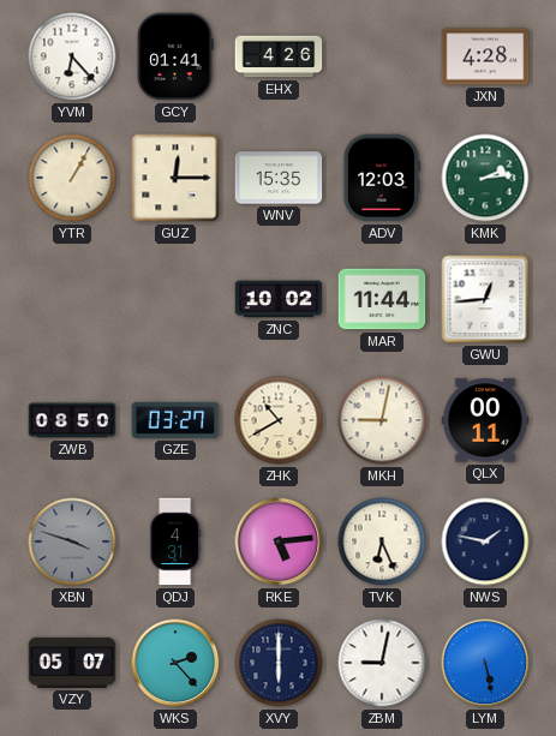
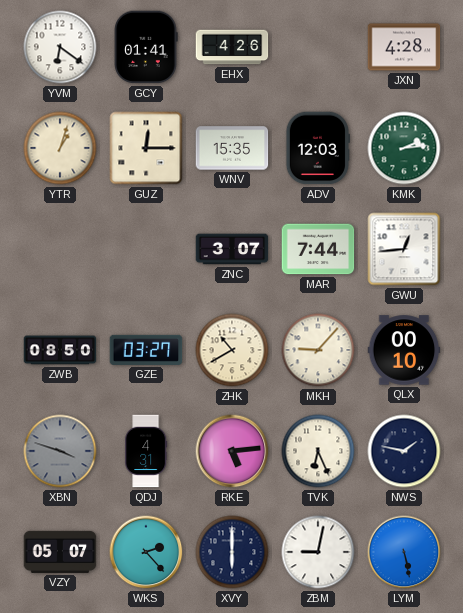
YVM: 6:23 -> 6:21 (60, 47)
YTR: 1:05 -> 1:03 (60, 148)
ZNC: 10:02 -> 3:07 (232, 249)
MAR: 11:44 -> 7:44 (318, 249)
MKH: 9:02 -> 9:07 (318, 350)
QLX: 00:11 -> 00:10 (404, 350)
